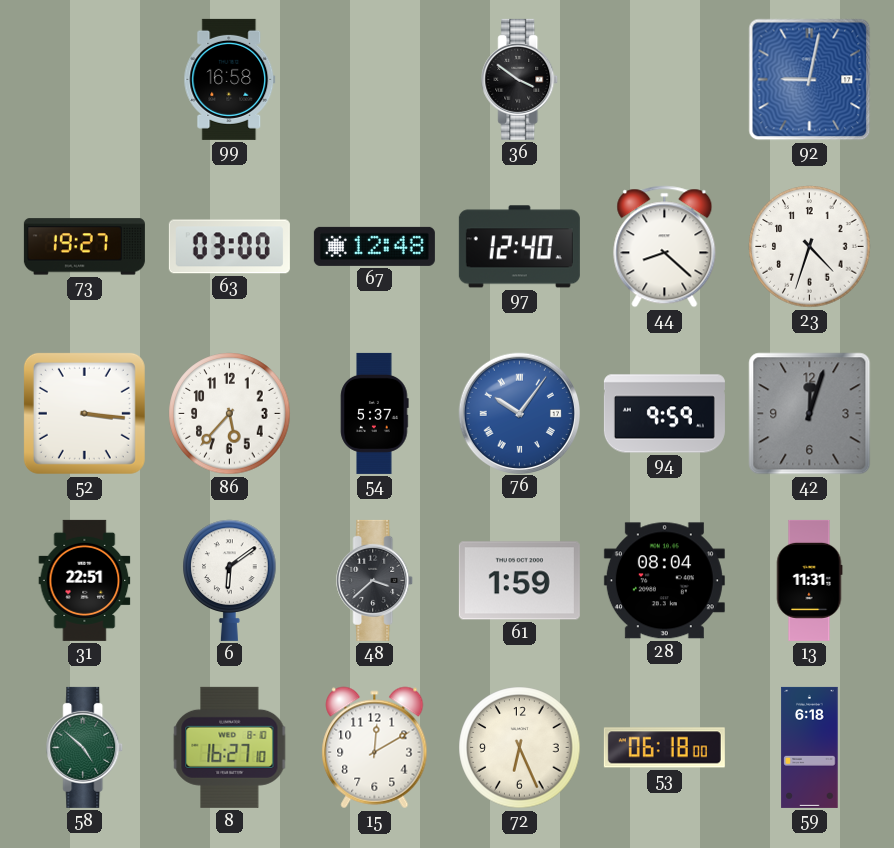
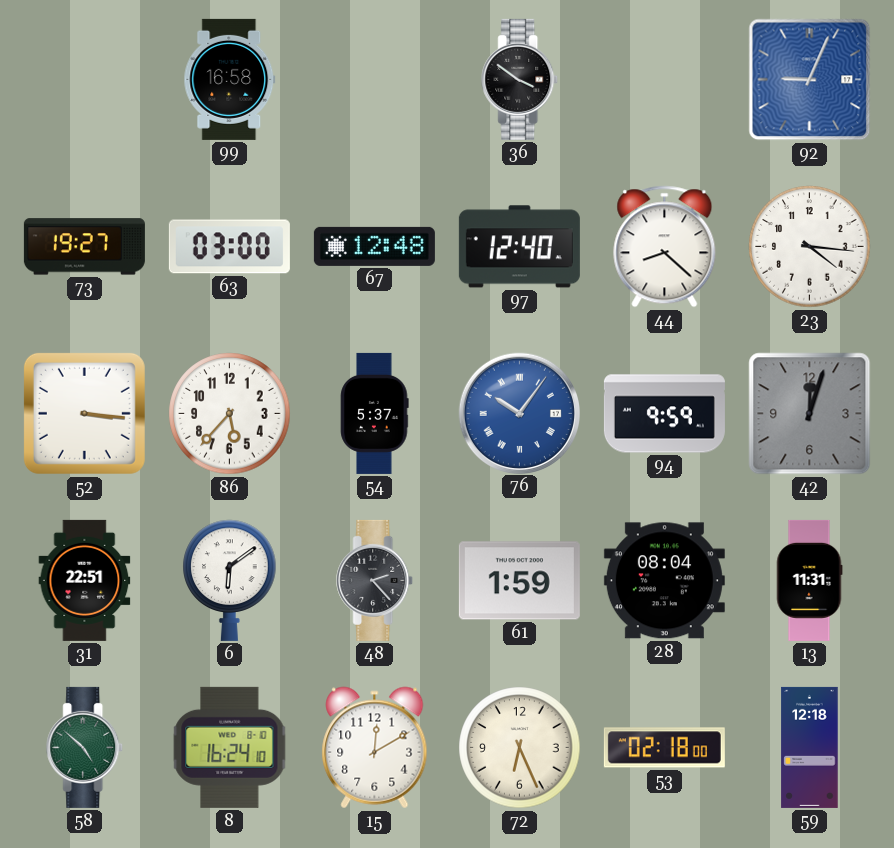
92: 9:02 -> 9:04 (810, 80)
23: 4:33 -> 4:16 (810, 247)
48: 3:38 -> 2:23 (375, 580)
8: 16:27 -> 16:24 (230, 747)
53: 06:18 -> 02:18 (664, 748)
59: 6:18 -> 12:18 (810, 747)
